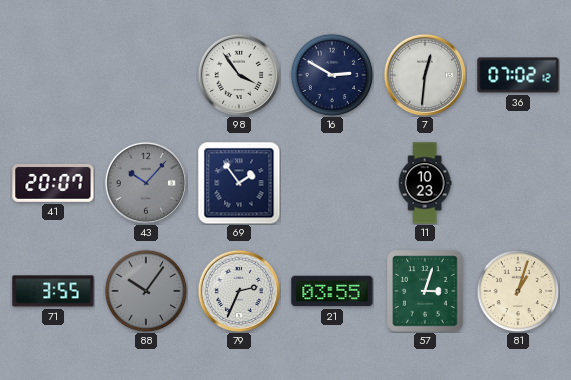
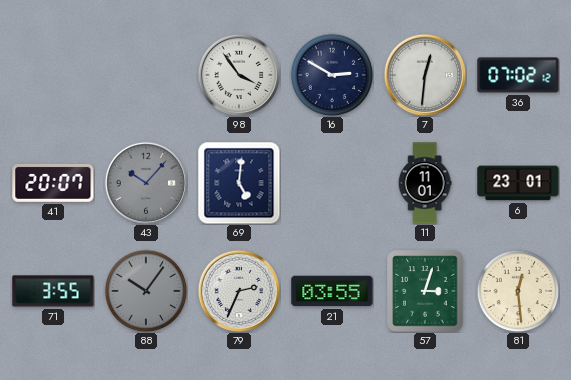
69: 1:54 -> 5:01 (239, 183)
11: 10:23 -> 11:01 (425, 183)
6: none -> 23:01 (518, 183)
81: 1:03 -> 12:29 (518, 291)
